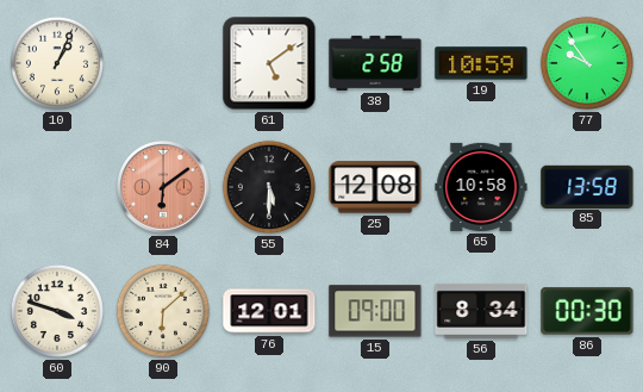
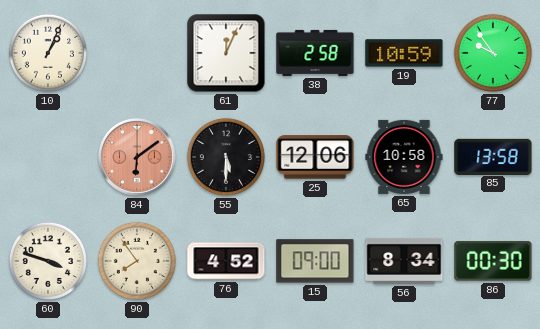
61: 5:09 -> 12:04 (226, 53)
25: 12:08 -> 12:06 (315, 157)
90: 6:08 -> 7:54 (137, 261)
76: 12:01 -> 4:52 (226, 261)
